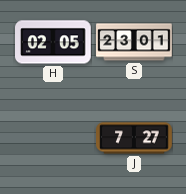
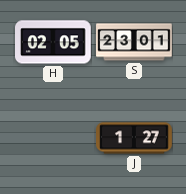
J: 7:27 -> 1:27 (134, 138)
